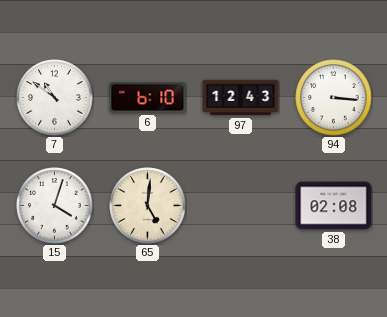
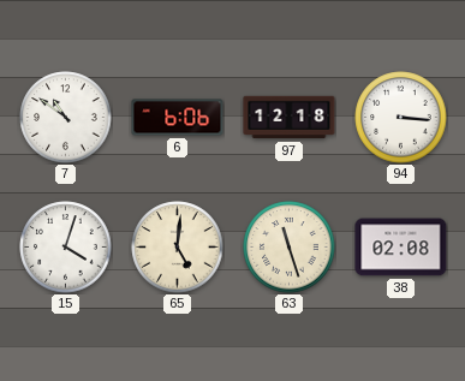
6: 6:10 -> 6:06 (178, 118)
97: 12:43 -> 12:18 (290, 118)
63: none -> 11:27 (290, 248)
